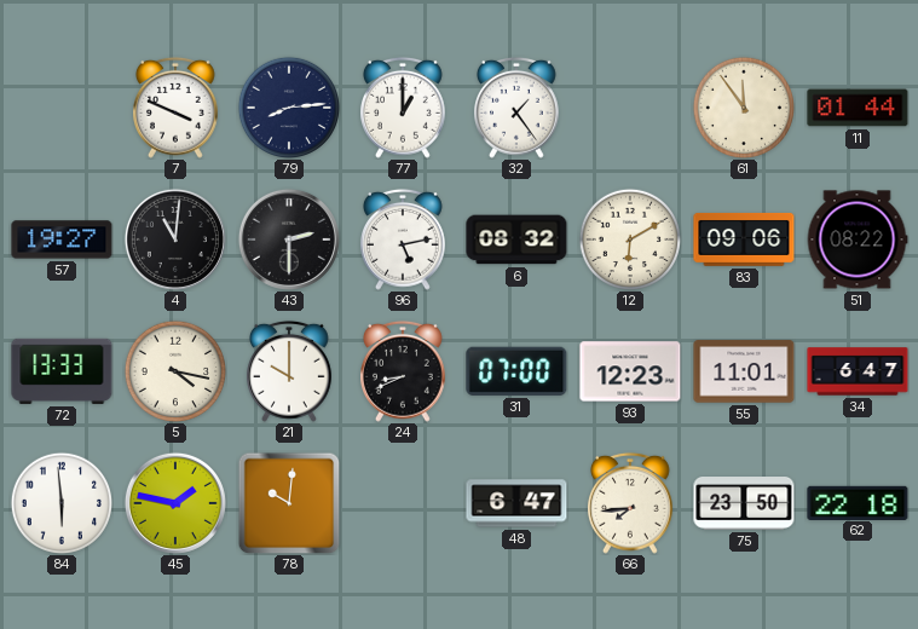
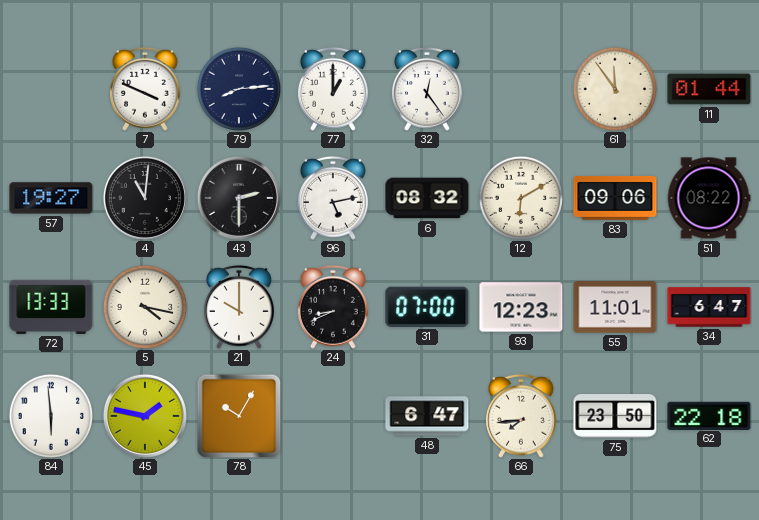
32: 1:24 -> 12:24 (428, 89)
78: 10:01 -> 10:05 (239, 416)
